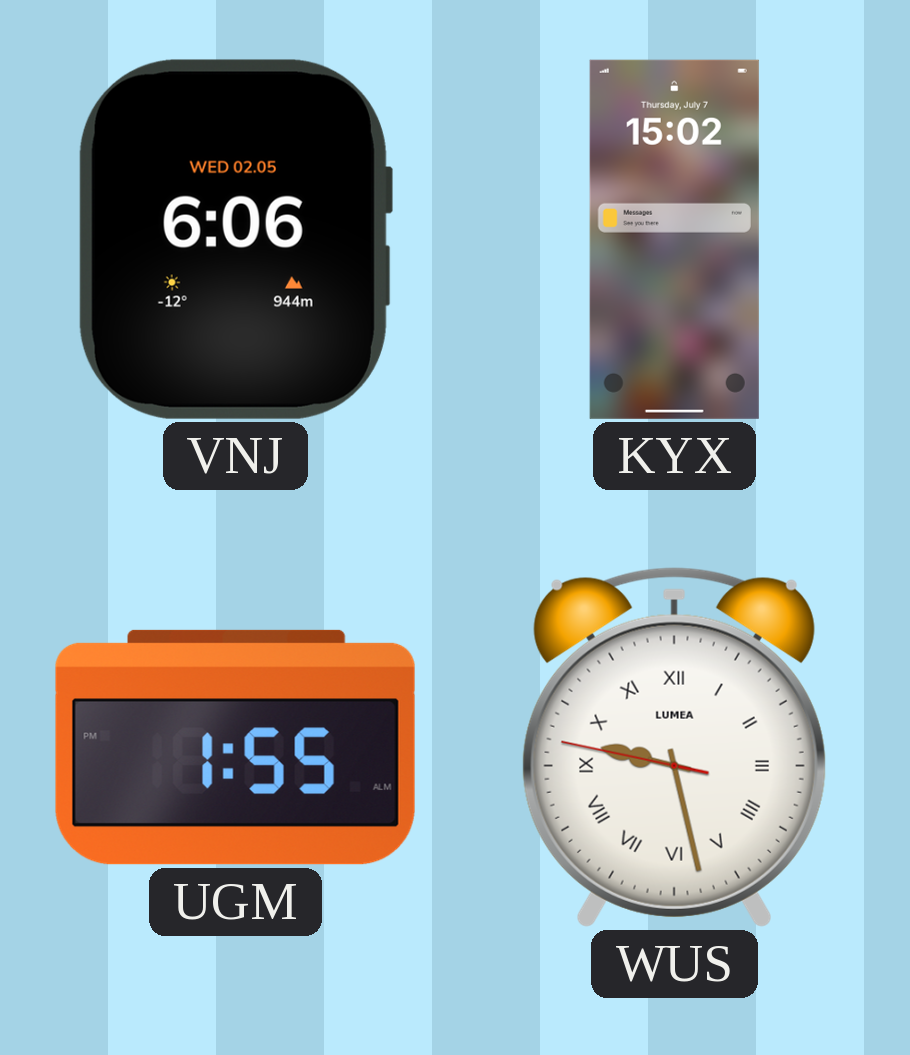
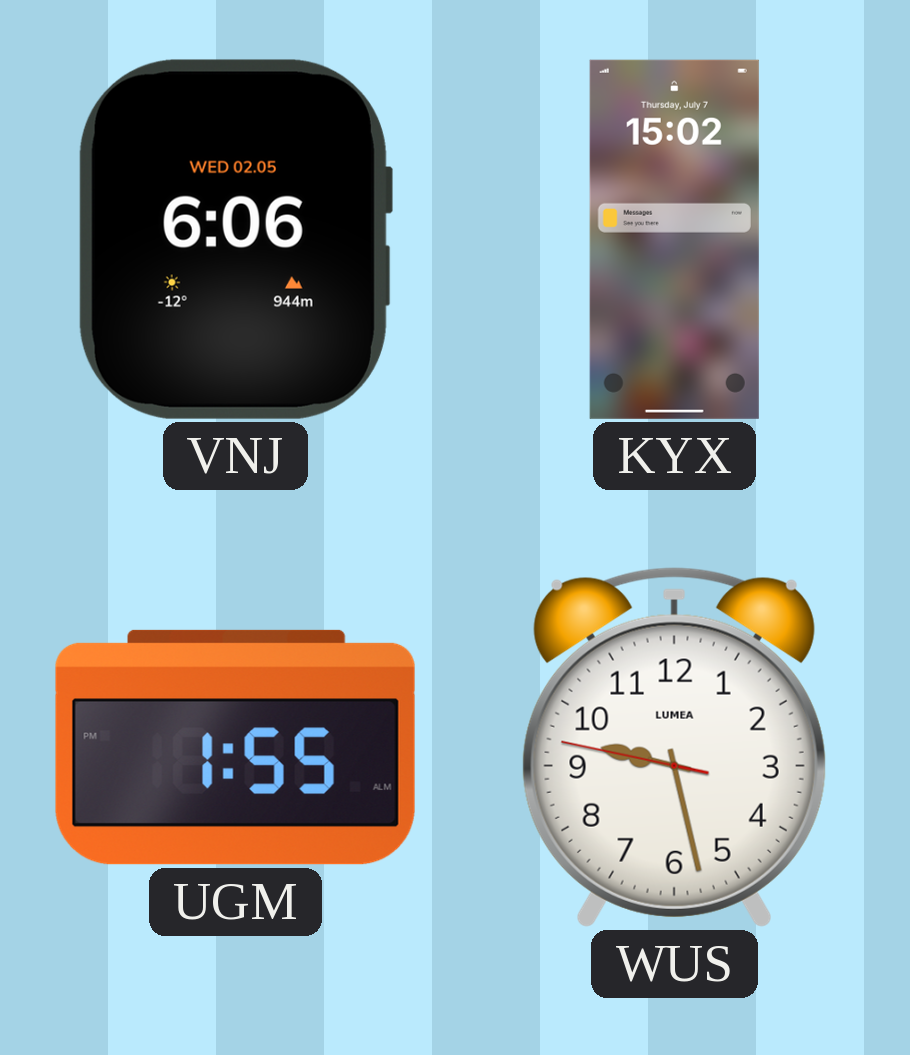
WUS numerals: Roman -> Arabic (674, 747)
